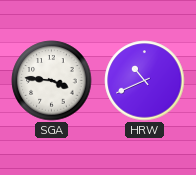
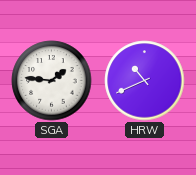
SGA: 3:46 -> 1:46 (52, 81)
